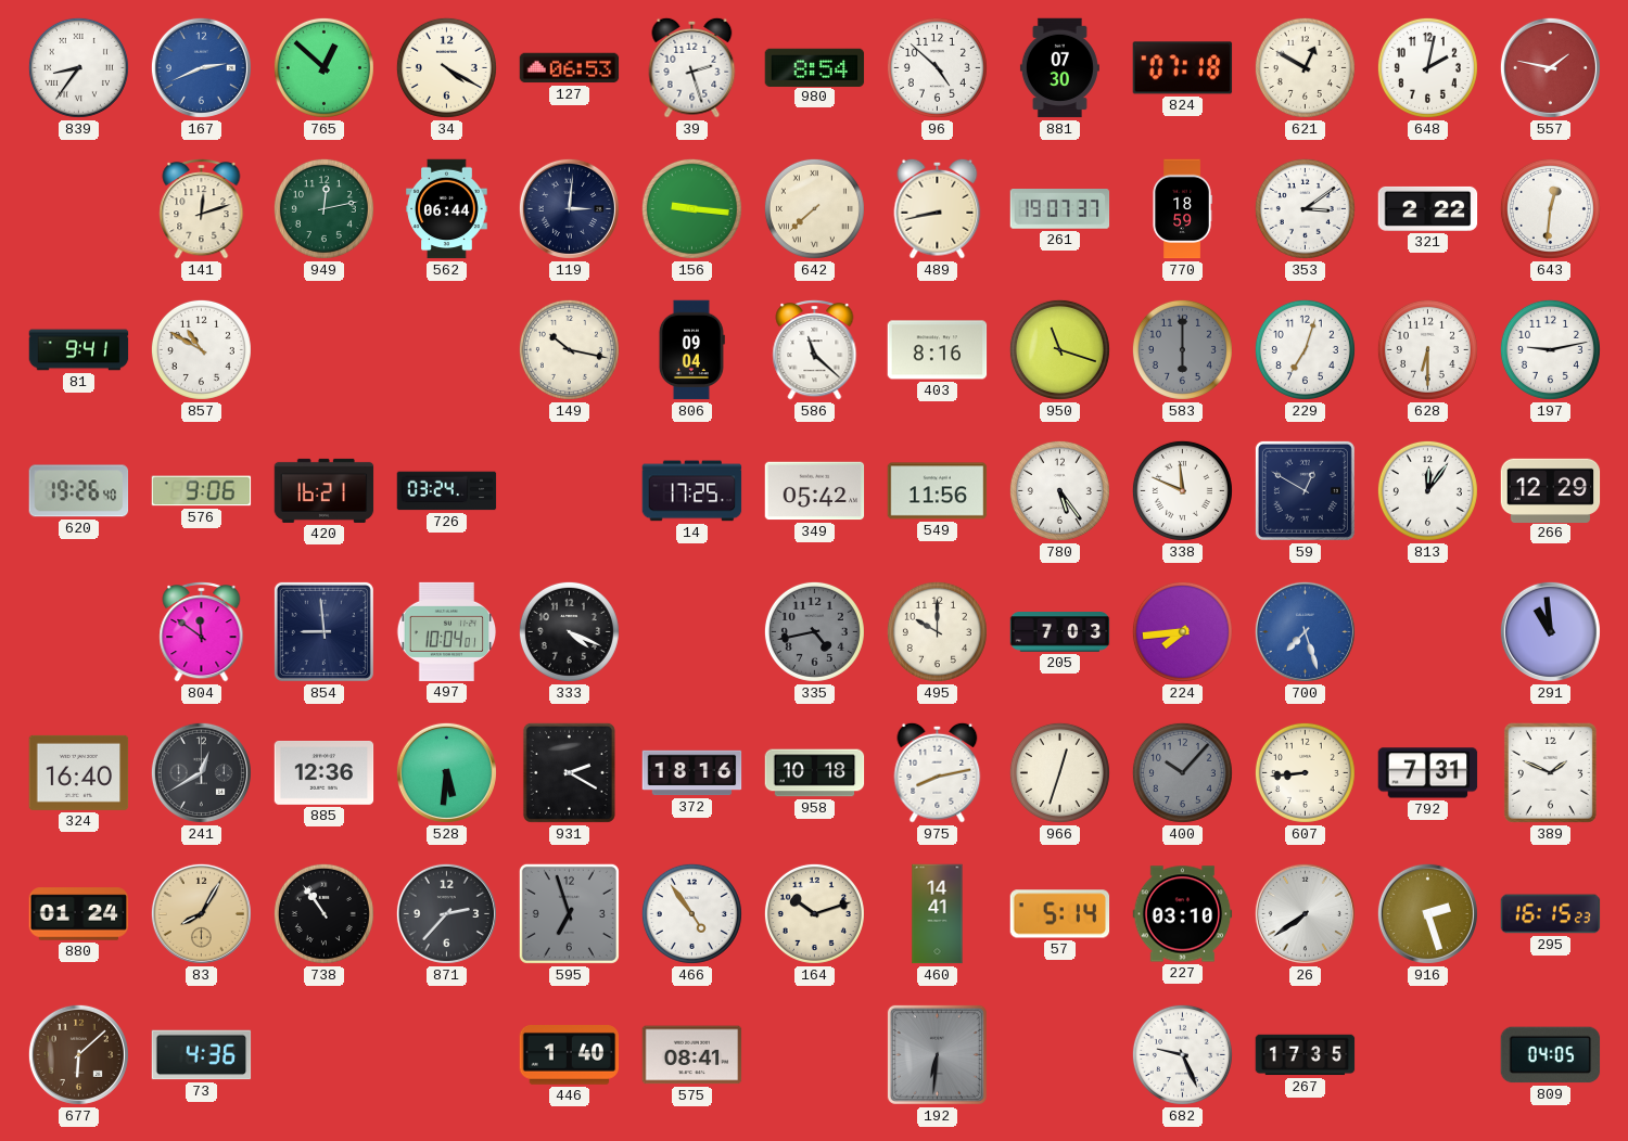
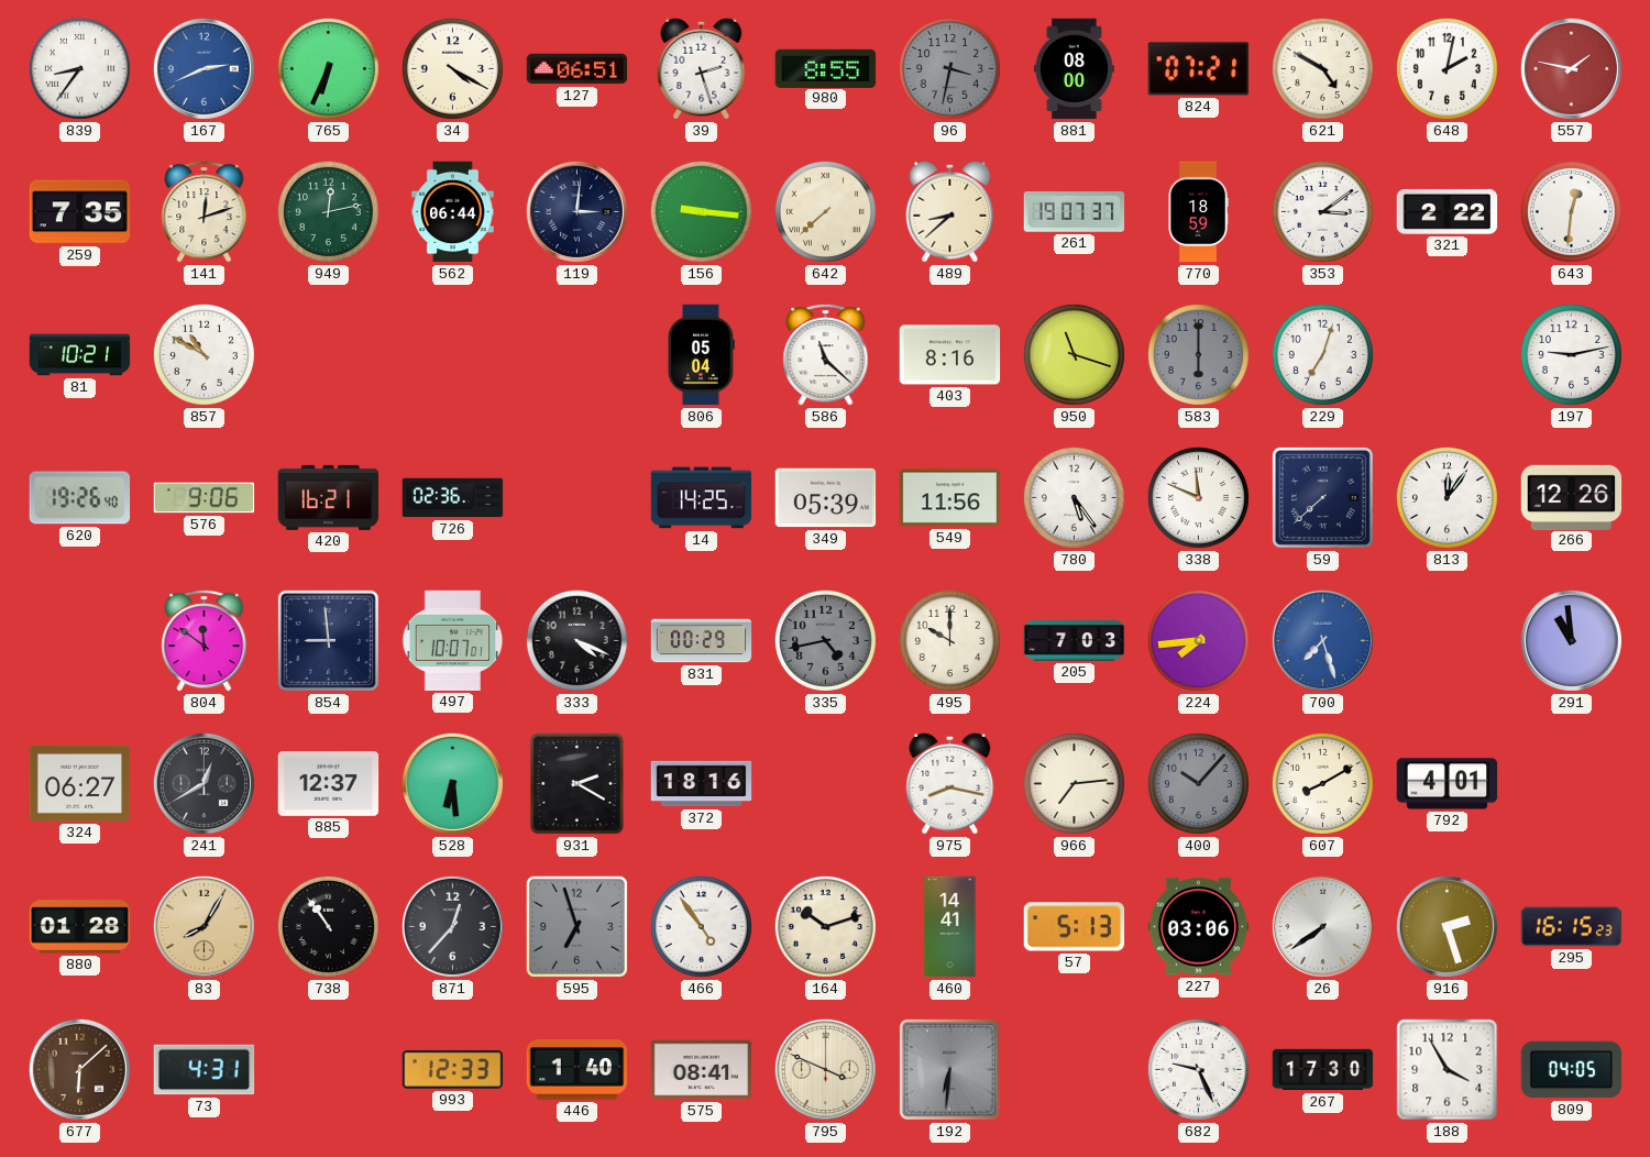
765: 12:52 -> 6:34 (328, 68)
127: 06:53 -> 06:51 (577, 69)
980: 8:54 -> 8:55 (826, 68)
96: 4:52 -> 3:32 (949, 68)
96 dial: white -> grey (949, 68)
881: 07:30 -> 08:00 (1074, 69)
824: 07:18 -> 07:21 (1199, 69)
621: 12:50 -> 4:50 (1322, 68)
259: none -> 7:35 (80, 212)
489: 8:43 -> 8:38 (950, 211)
81: 9:41 -> 10:21 (80, 355)
149: 10:17 -> none (569, 349)
806: 09:04 -> 05:04 (701, 355)
628: 6:30 -> none (1427, 349)
726: 03:24 -> 02:36 (453, 498)
14: 17:25 -> 14:25 (702, 498)
349: 05:42 -> 05:39 (826, 498)
59: 12:50 -> 7:38 (1322, 497)
266: 12:29 -> 12:26 (1572, 497)
497: 10:04 -> 10:07 (453, 640)
831: none -> 00:29 (702, 641)
324: 16:40 -> 06:27 (80, 783)
885: 12:36 -> 12:37 (329, 784)
528: 5:31 -> 6:29 (452, 783)
958: 10:18 -> none (815, 773)
975: 8:13 -> 8:17 (950, 783)
966: 12:33 -> 7:14 (1074, 783)
607: 8:44 -> 8:10 (1322, 783)
792: 7:31 -> 4:01 (1448, 784)
389: 1:49 -> none (1550, 772)
880: 01:24 -> 01:28 (80, 927)
871: 2:37 -> 12:37 (452, 926)
57: 5:14 -> 5:13 (1075, 927)
227: 03:10 -> 03:06 (1199, 927)
73: 4:36 -> 4:31 (205, 1070)
993: none -> 12:33 (453, 1069)
795: none -> 3:49 (825, 1069)
267: 17:35 -> 17:30 (1323, 1070)
188: none -> 3:55 (1448, 1070)
